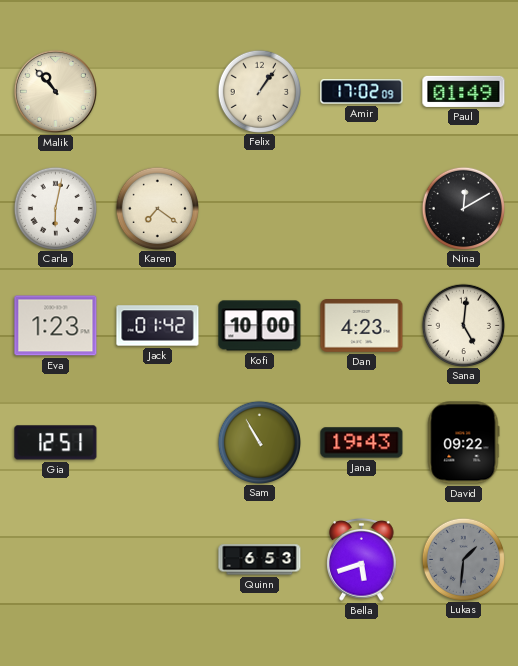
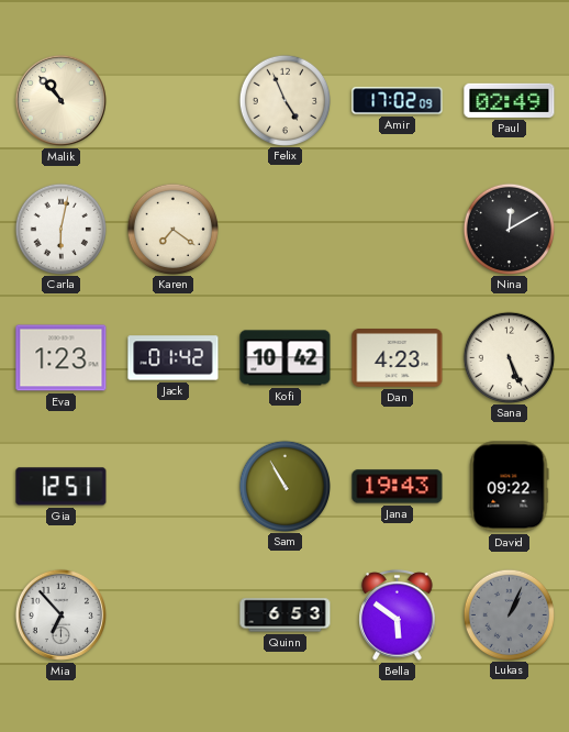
Felix: 1:06 -> 4:56 (284, 100)
Paul: 01:49 -> 02:49 (510, 100)
Kofi: 10:00 -> 10:42 (286, 358)
Sana: 5:01 -> 5:26 (509, 357)
Mia: none -> 6:53 (60, 614)
Bella: 5:42 -> 5:51 (398, 615)
Lukas: 1:31 -> 1:04 (509, 614)
